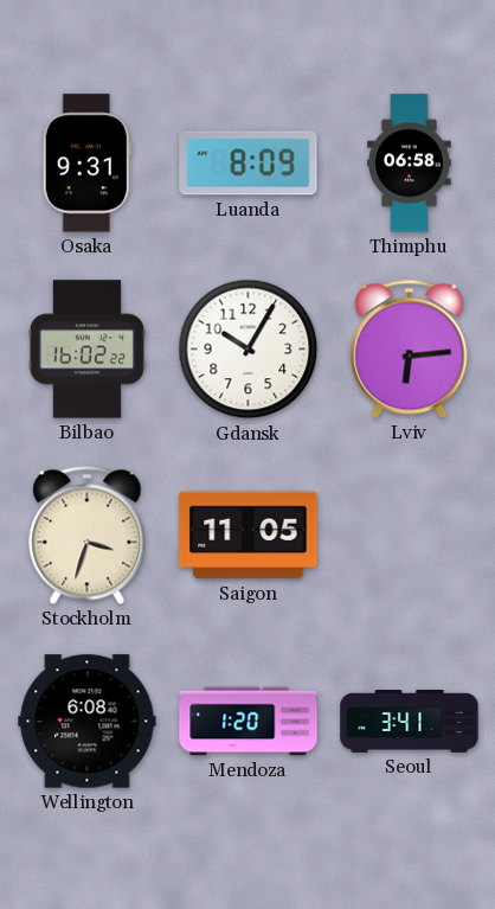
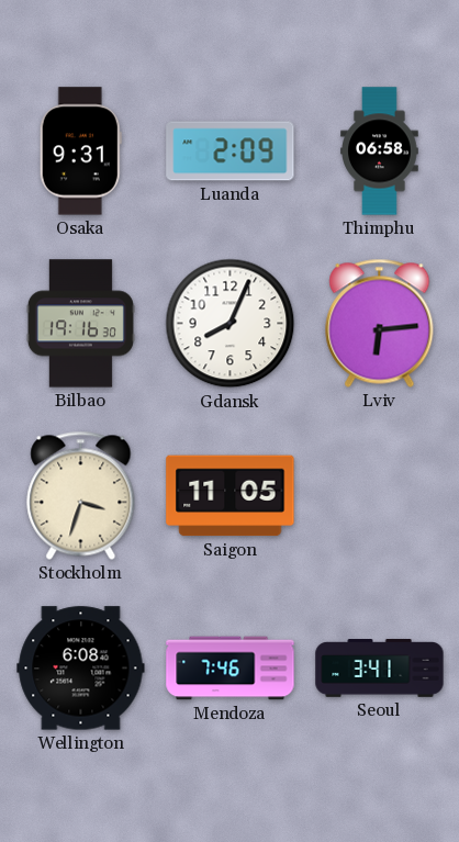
Luanda: 8:09 -> 2:09 (231, 151)
Bilbao: 16:02 -> 19:16 (80, 324)
Gdansk: 10:05 -> 8:04 (231, 324)
Mendoza: 1:20 -> 7:46 (231, 669)
